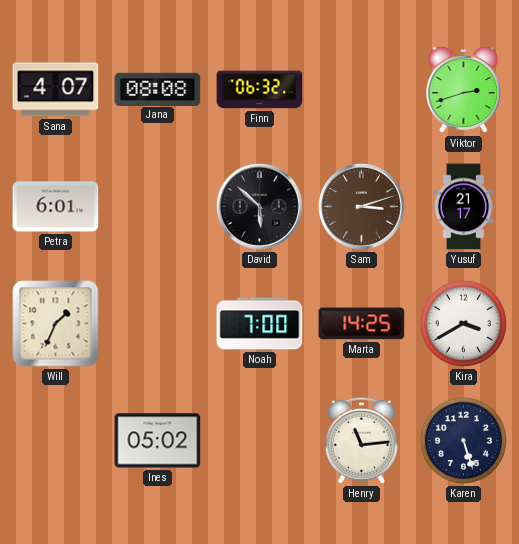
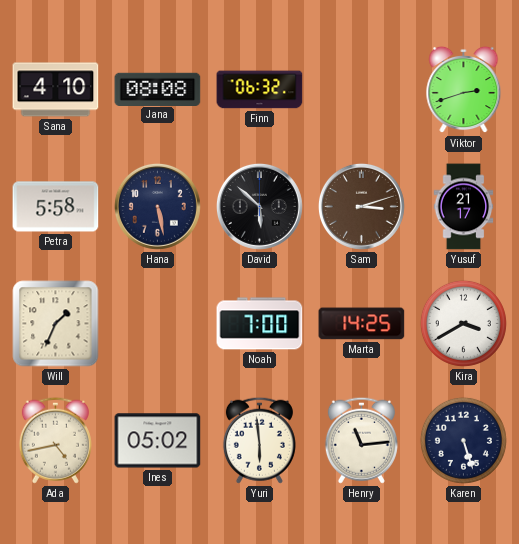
Sana: 4:07 -> 4:10 (56, 90)
Petra: 6:01 -> 5:58 (56, 207)
Hana: none -> 5:28 (157, 206)
Ada: none -> 4:43 (55, 440)
Yuri: none -> 5:59 (259, 440)
